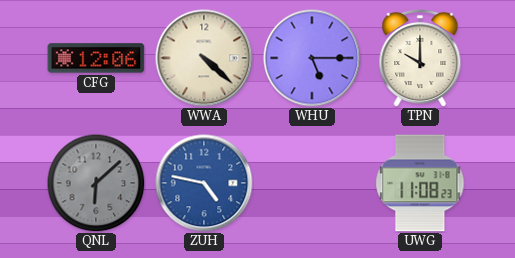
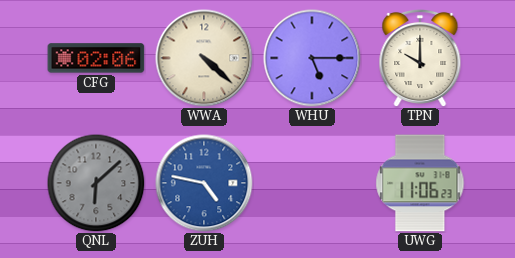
CFG: 12:06 -> 02:06 (96, 58)
UWG: 11:08 -> 11:06 (420, 183)
